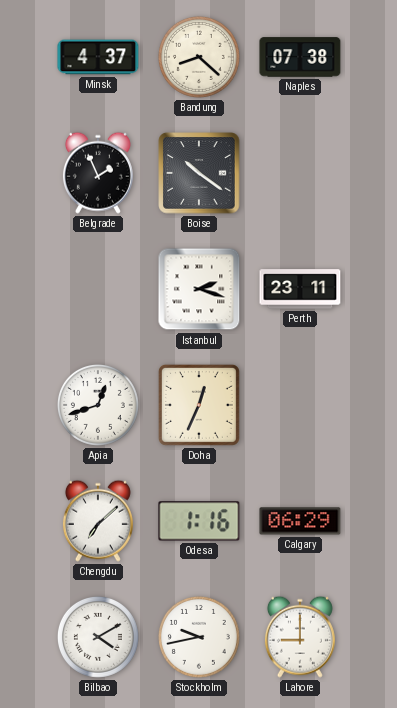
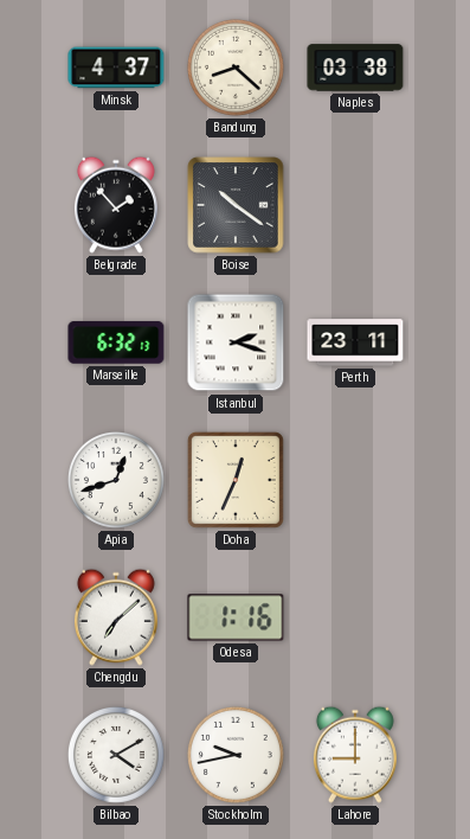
Naples: 07:38 -> 03:38 (355, 68)
Belgrade: 1:56 -> 1:53 (116, 205)
Marseille: none -> 6:32 (116, 342)
Calgary: 06:29 -> none (300, 521)
